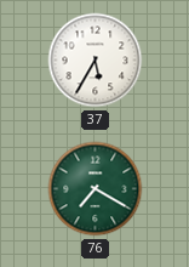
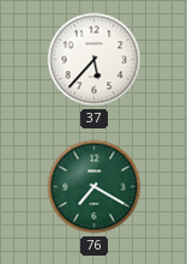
37: 5:35 -> 5:37 (95, 60)
